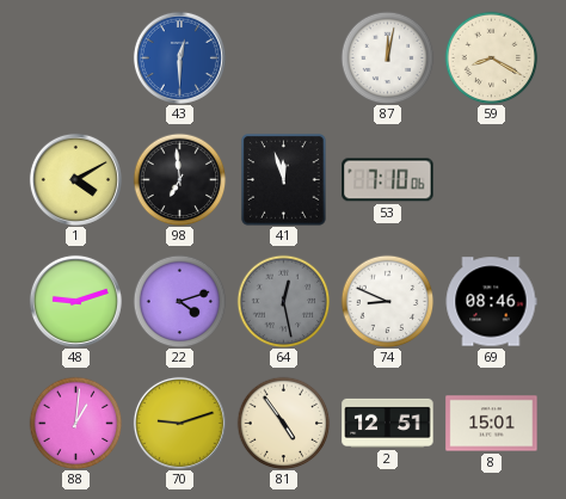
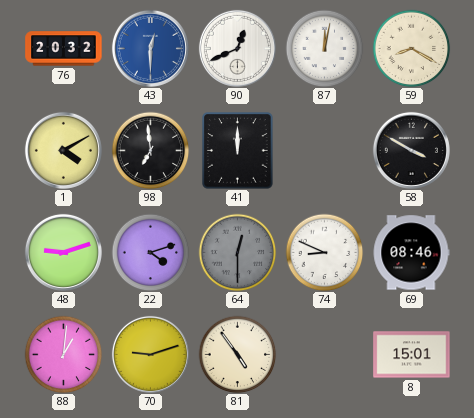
76: none -> 20:32 (64, 49)
90: none -> 12:41 (237, 48)
41: 11:57 -> 12:00 (238, 151)
53: 7:10 -> none (388, 180)
58: none -> 3:50 (411, 150)
64: 12:28 -> 12:30 (237, 252)
2: 12:51 -> none (388, 423)
